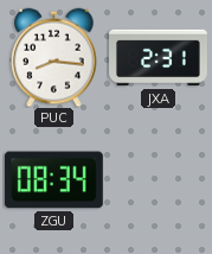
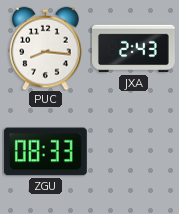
JXA: 2:31 -> 2:43 (134, 49)
ZGU: 08:34 -> 08:33 (45, 152)
